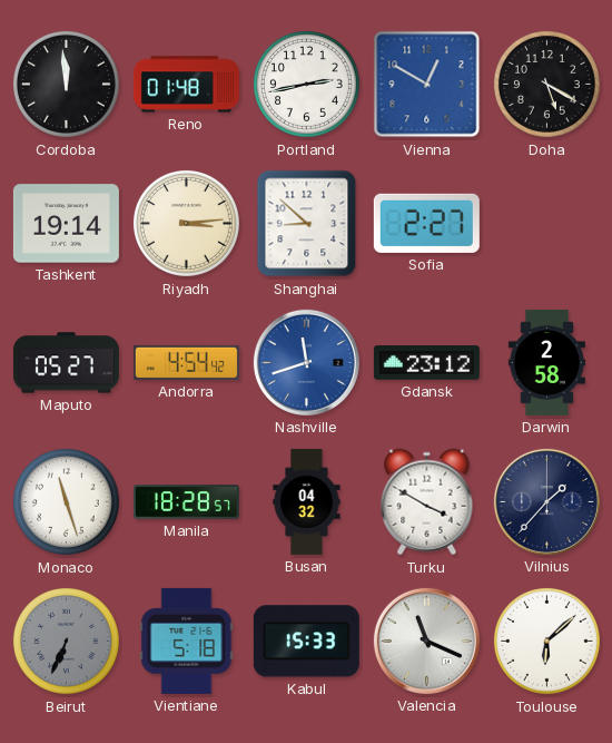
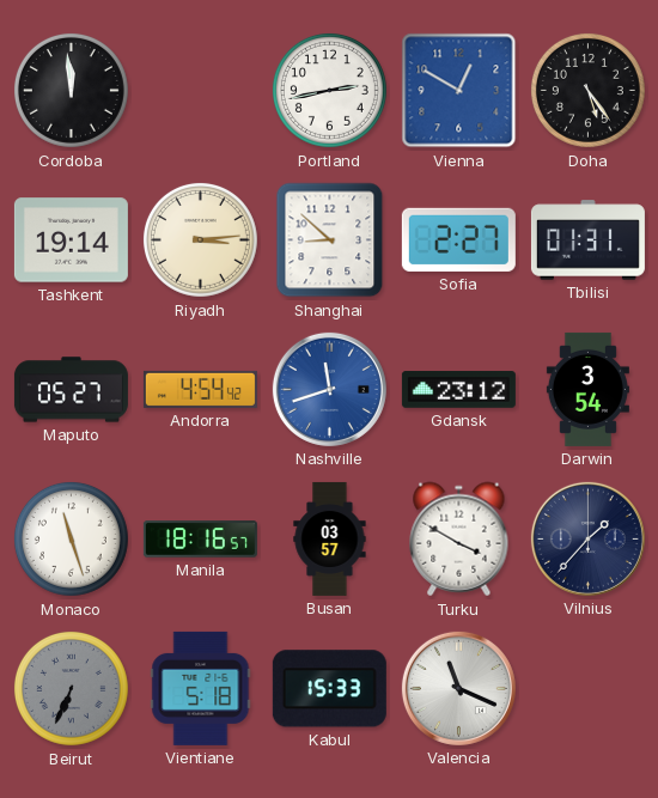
Reno: 01:48 -> none (186, 85)
Doha: 5:20 -> 5:24 (587, 90)
Tbilisi: none -> 01:31 (587, 240)
Darwin: 2:58 -> 3:54 (587, 389)
Manila: 18:28 -> 18:16 (200, 540)
Busan: 04:32 -> 03:57 (330, 538)
Toulouse: 6:08 -> none (546, 641)
